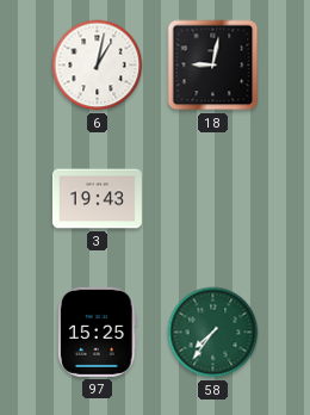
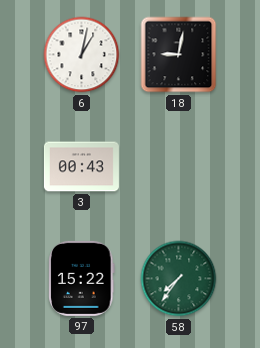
3: 19:43 -> 00:43 (81, 167)
97: 15:25 -> 15:22 (82, 278)
